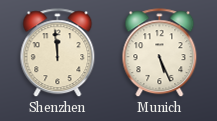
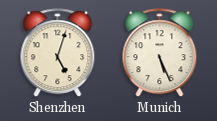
Shenzhen: 11:59 -> 5:03 (58, 53)
